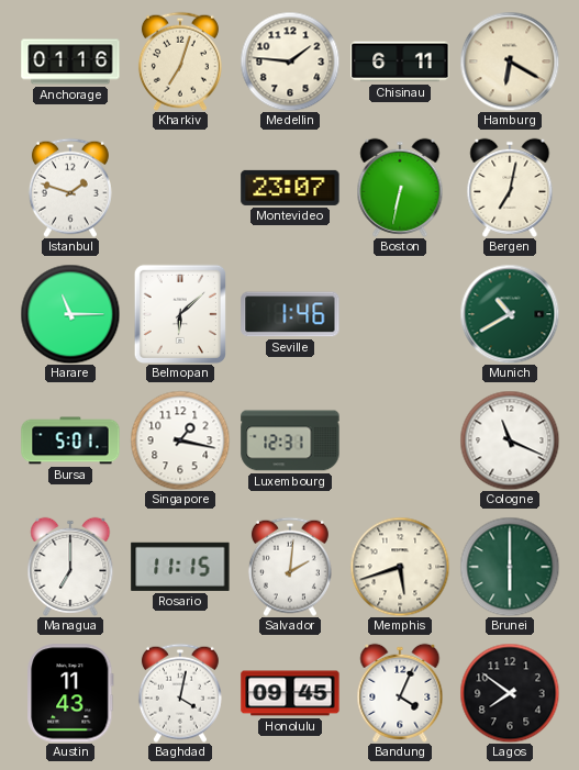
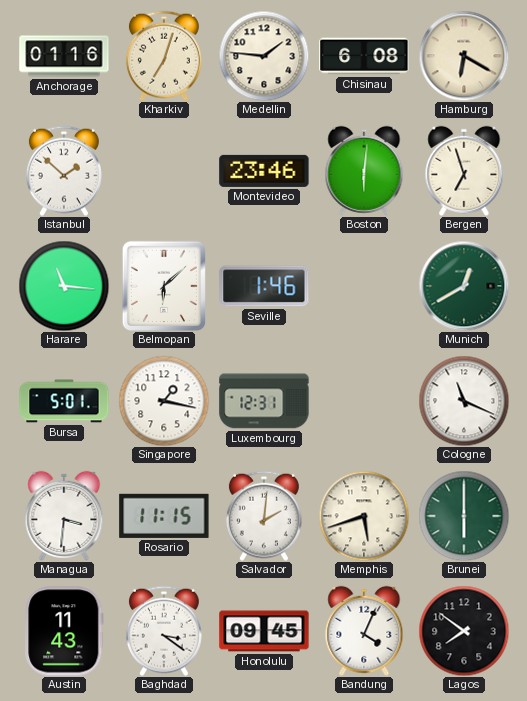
Chisinau: 6:11 -> 6:08 (364, 56)
Istanbul: 1:48 -> 1:52 (64, 171)
Montevideo: 23:07 -> 23:46 (264, 171)
Boston: 6:32 -> 6:01 (364, 171)
Bergen: 7:02 -> 6:57 (464, 171)
Harare: 11:15 -> 11:16 (64, 286)
Munich: 10:40 -> 12:40 (464, 286)
Managua: 7:00 -> 3:31 (64, 516)
Baghdad: 4:02 -> 3:21 (164, 631)
